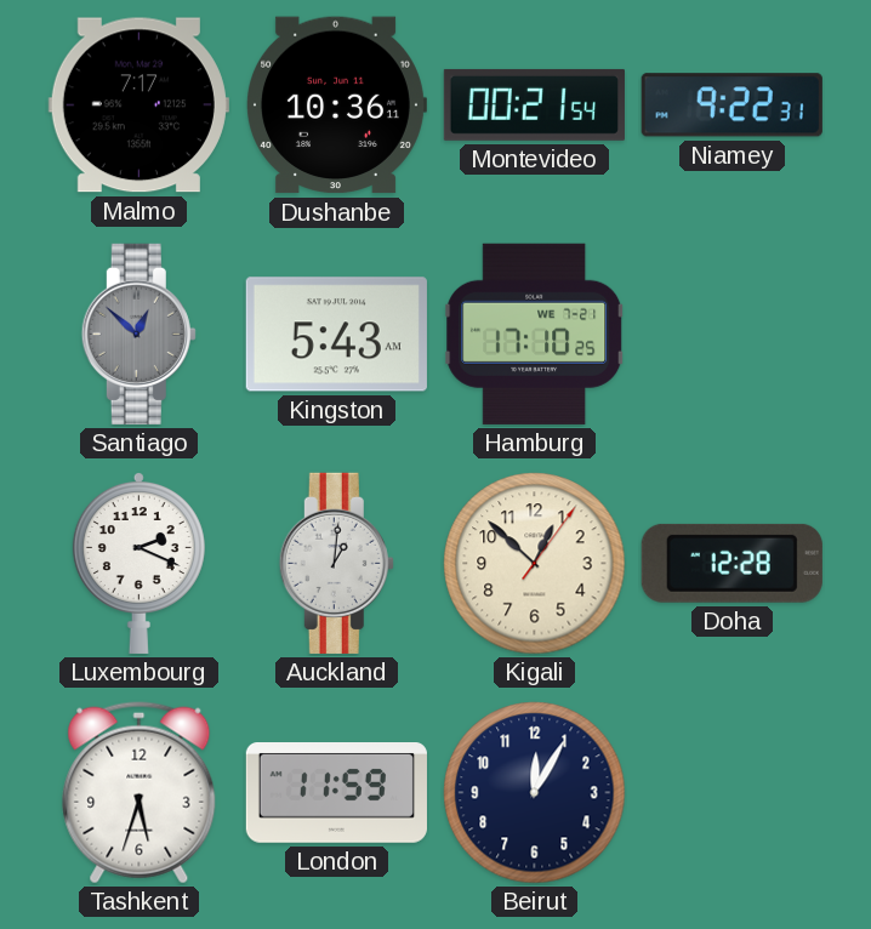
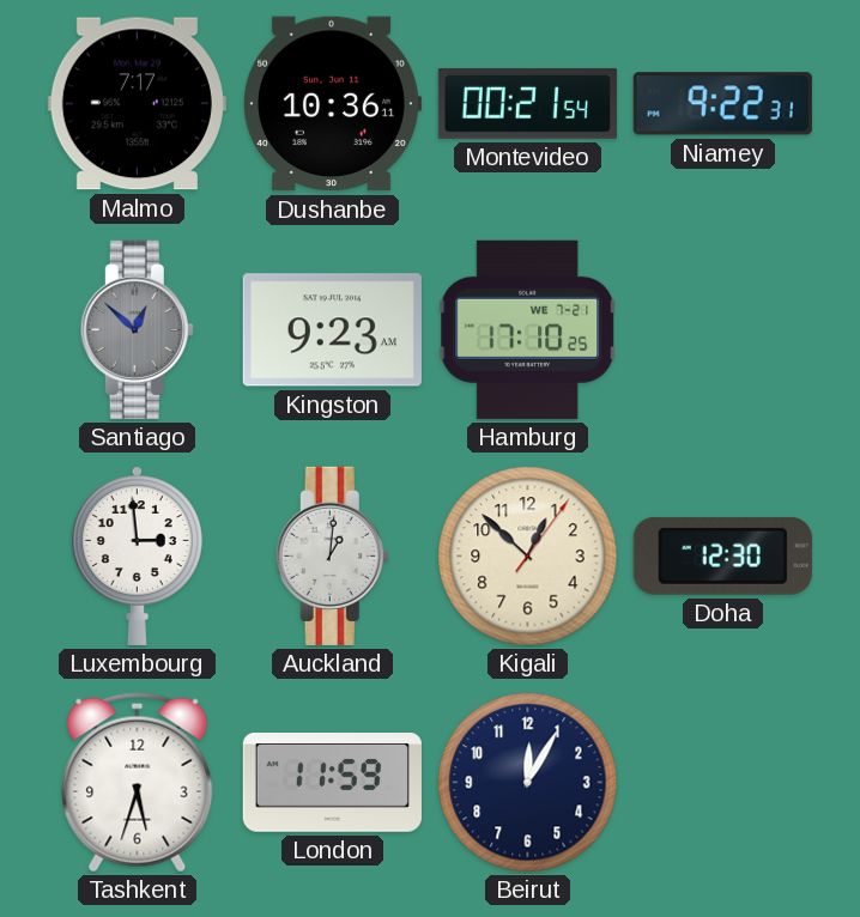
Kingston: 5:43 -> 9:23 (332, 330)
Luxembourg: 2:19 -> 2:59 (137, 557)
Doha: 12:28 -> 12:30 (722, 555)
